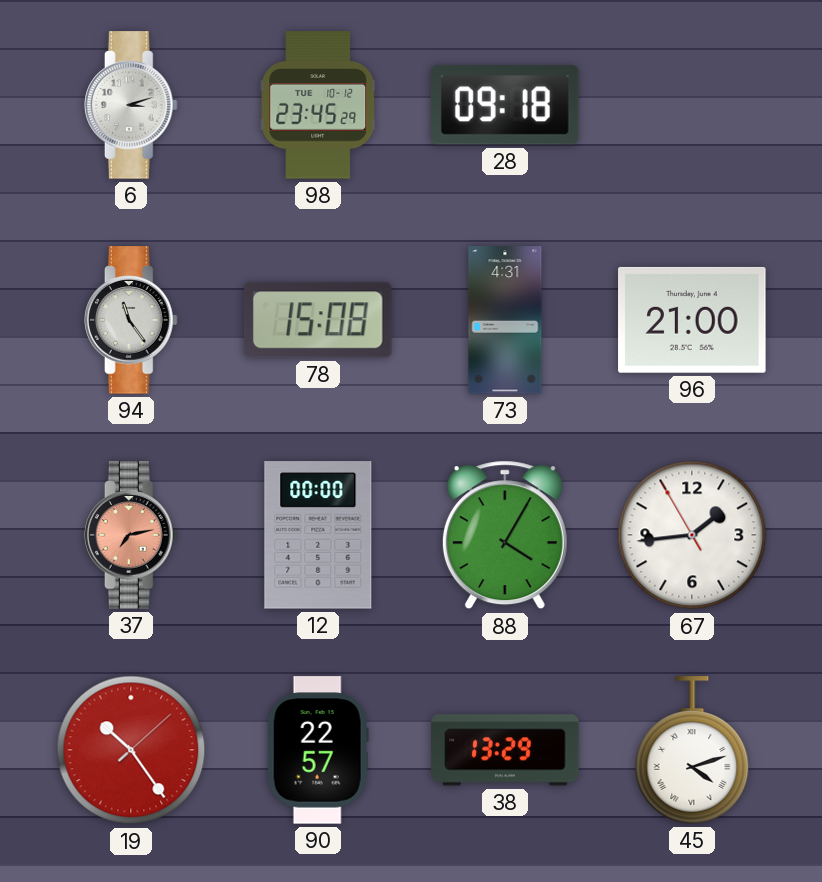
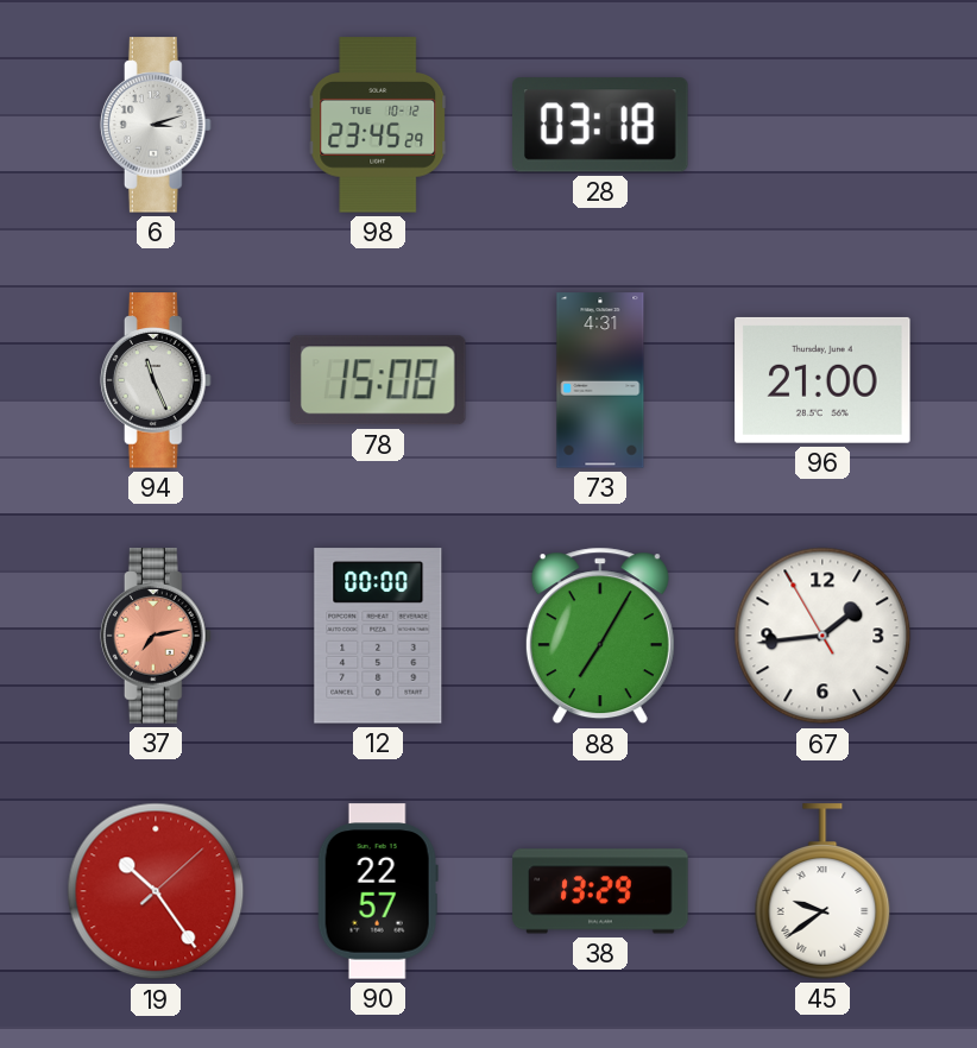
28: 09:18 -> 03:18 (601, 125)
94: 11:24 -> 11:26 (156, 380)
88: 4:05 -> 7:05 (600, 636)
45: 4:12 -> 9:39 (822, 891)
